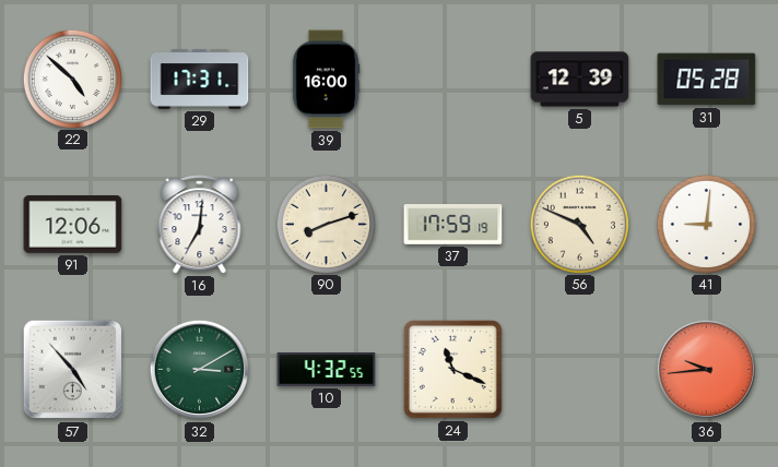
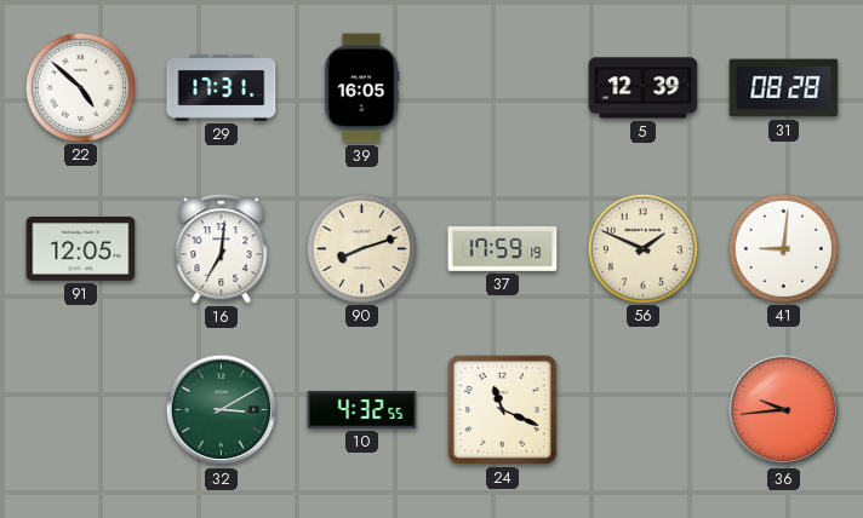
39: 16:00 -> 16:05 (361, 88)
31: 05:28 -> 08:28 (784, 88)
91: 12:06 -> 12:05 (81, 249)
56: 4:49 -> 1:49 (642, 248)
57: 4:53 -> none (73, 370)
